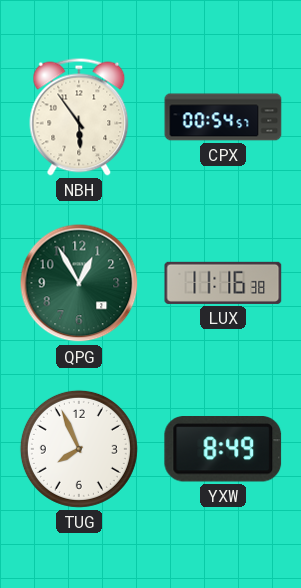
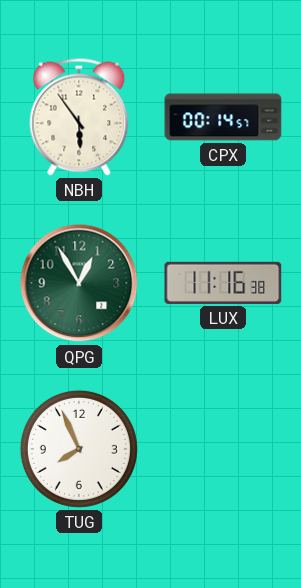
CPX: 00:54 -> 00:14 (223, 117)
YXW: 8:49 -> none (223, 449)
